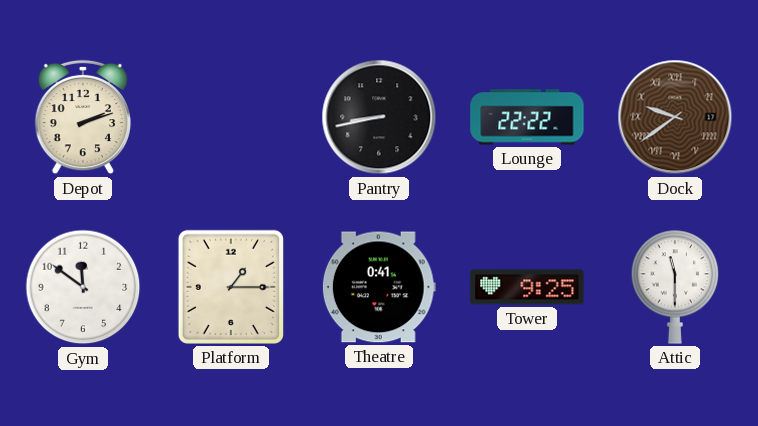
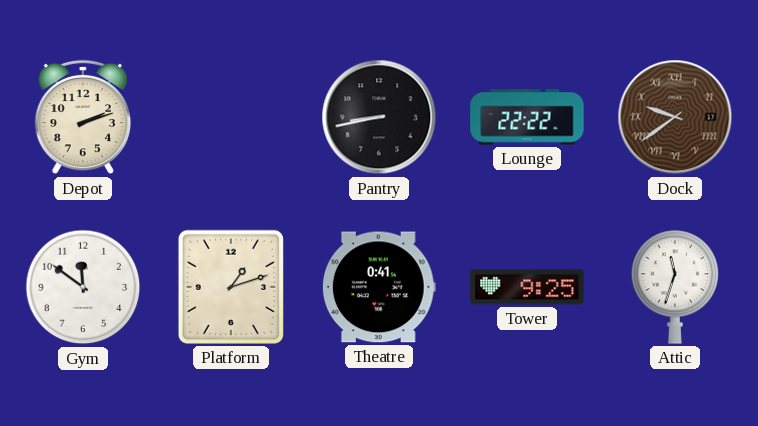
Platform: 1:15 -> 1:12 (231, 287)
Attic: 11:30 -> 11:33 (675, 287)
